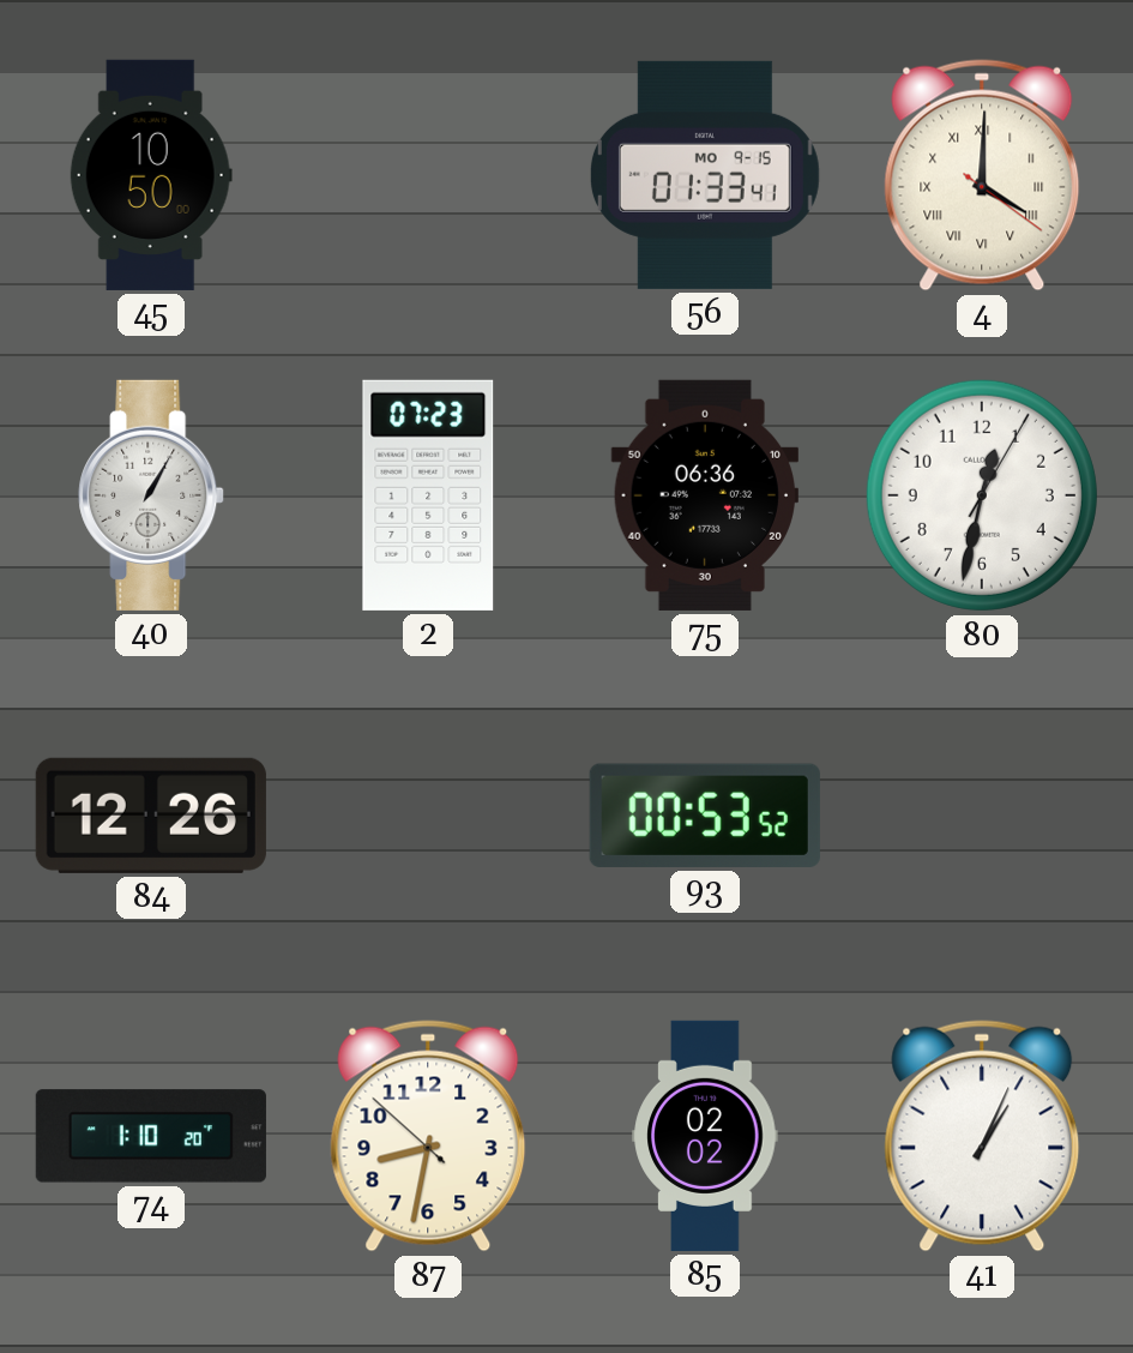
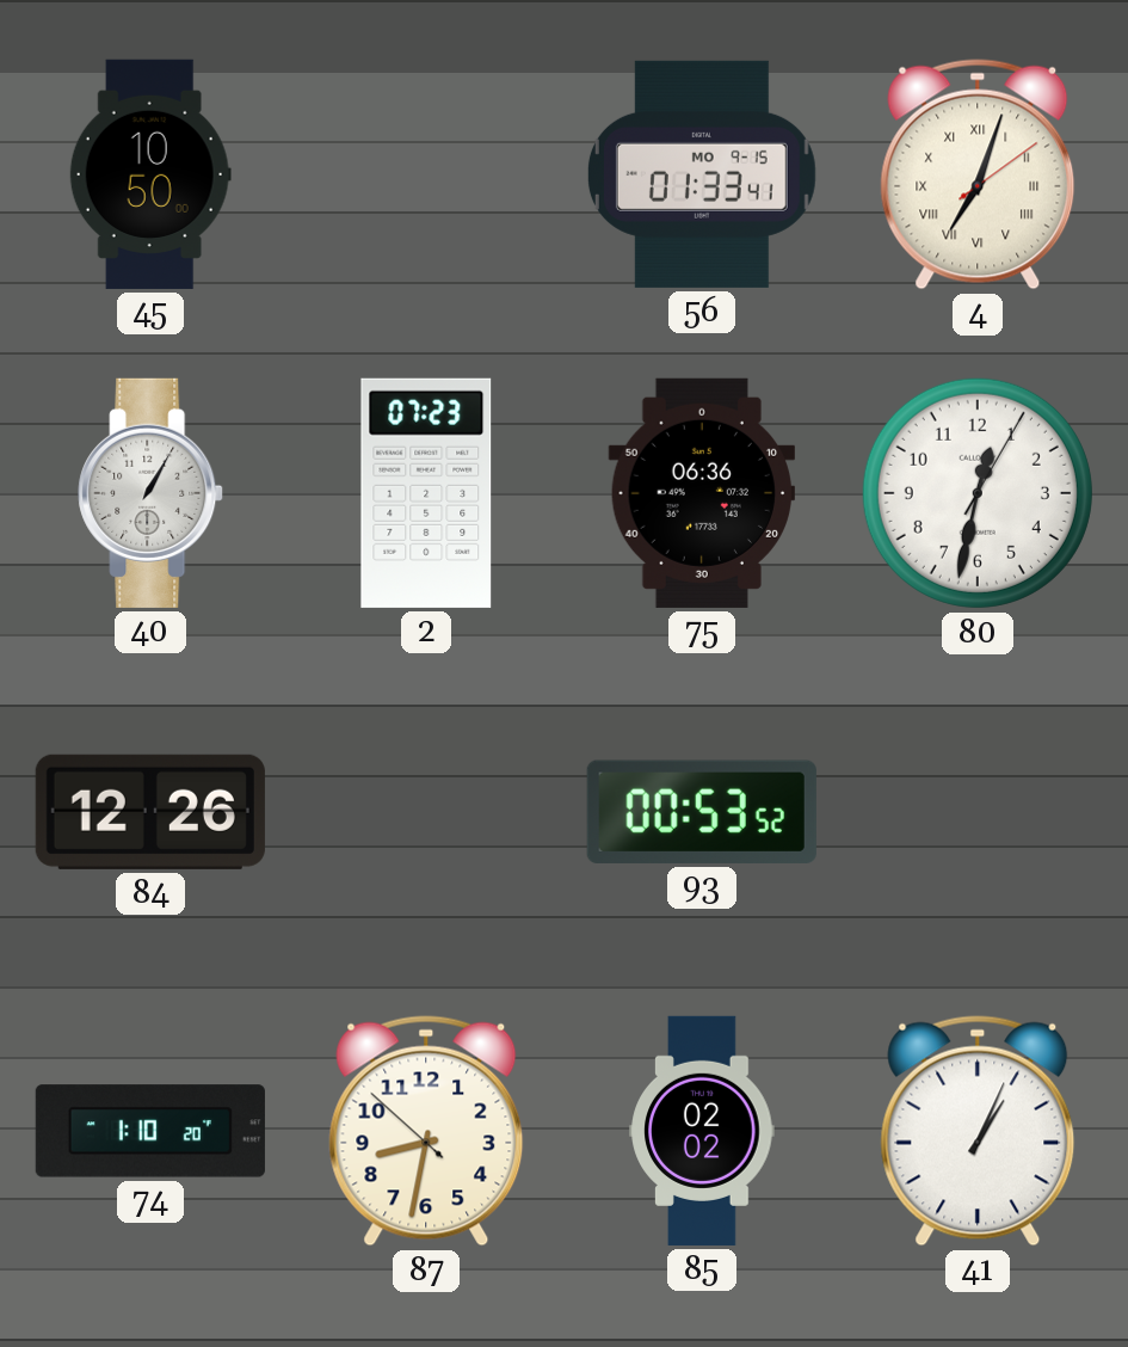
4: 4:00 -> 7:03 (978, 174)
